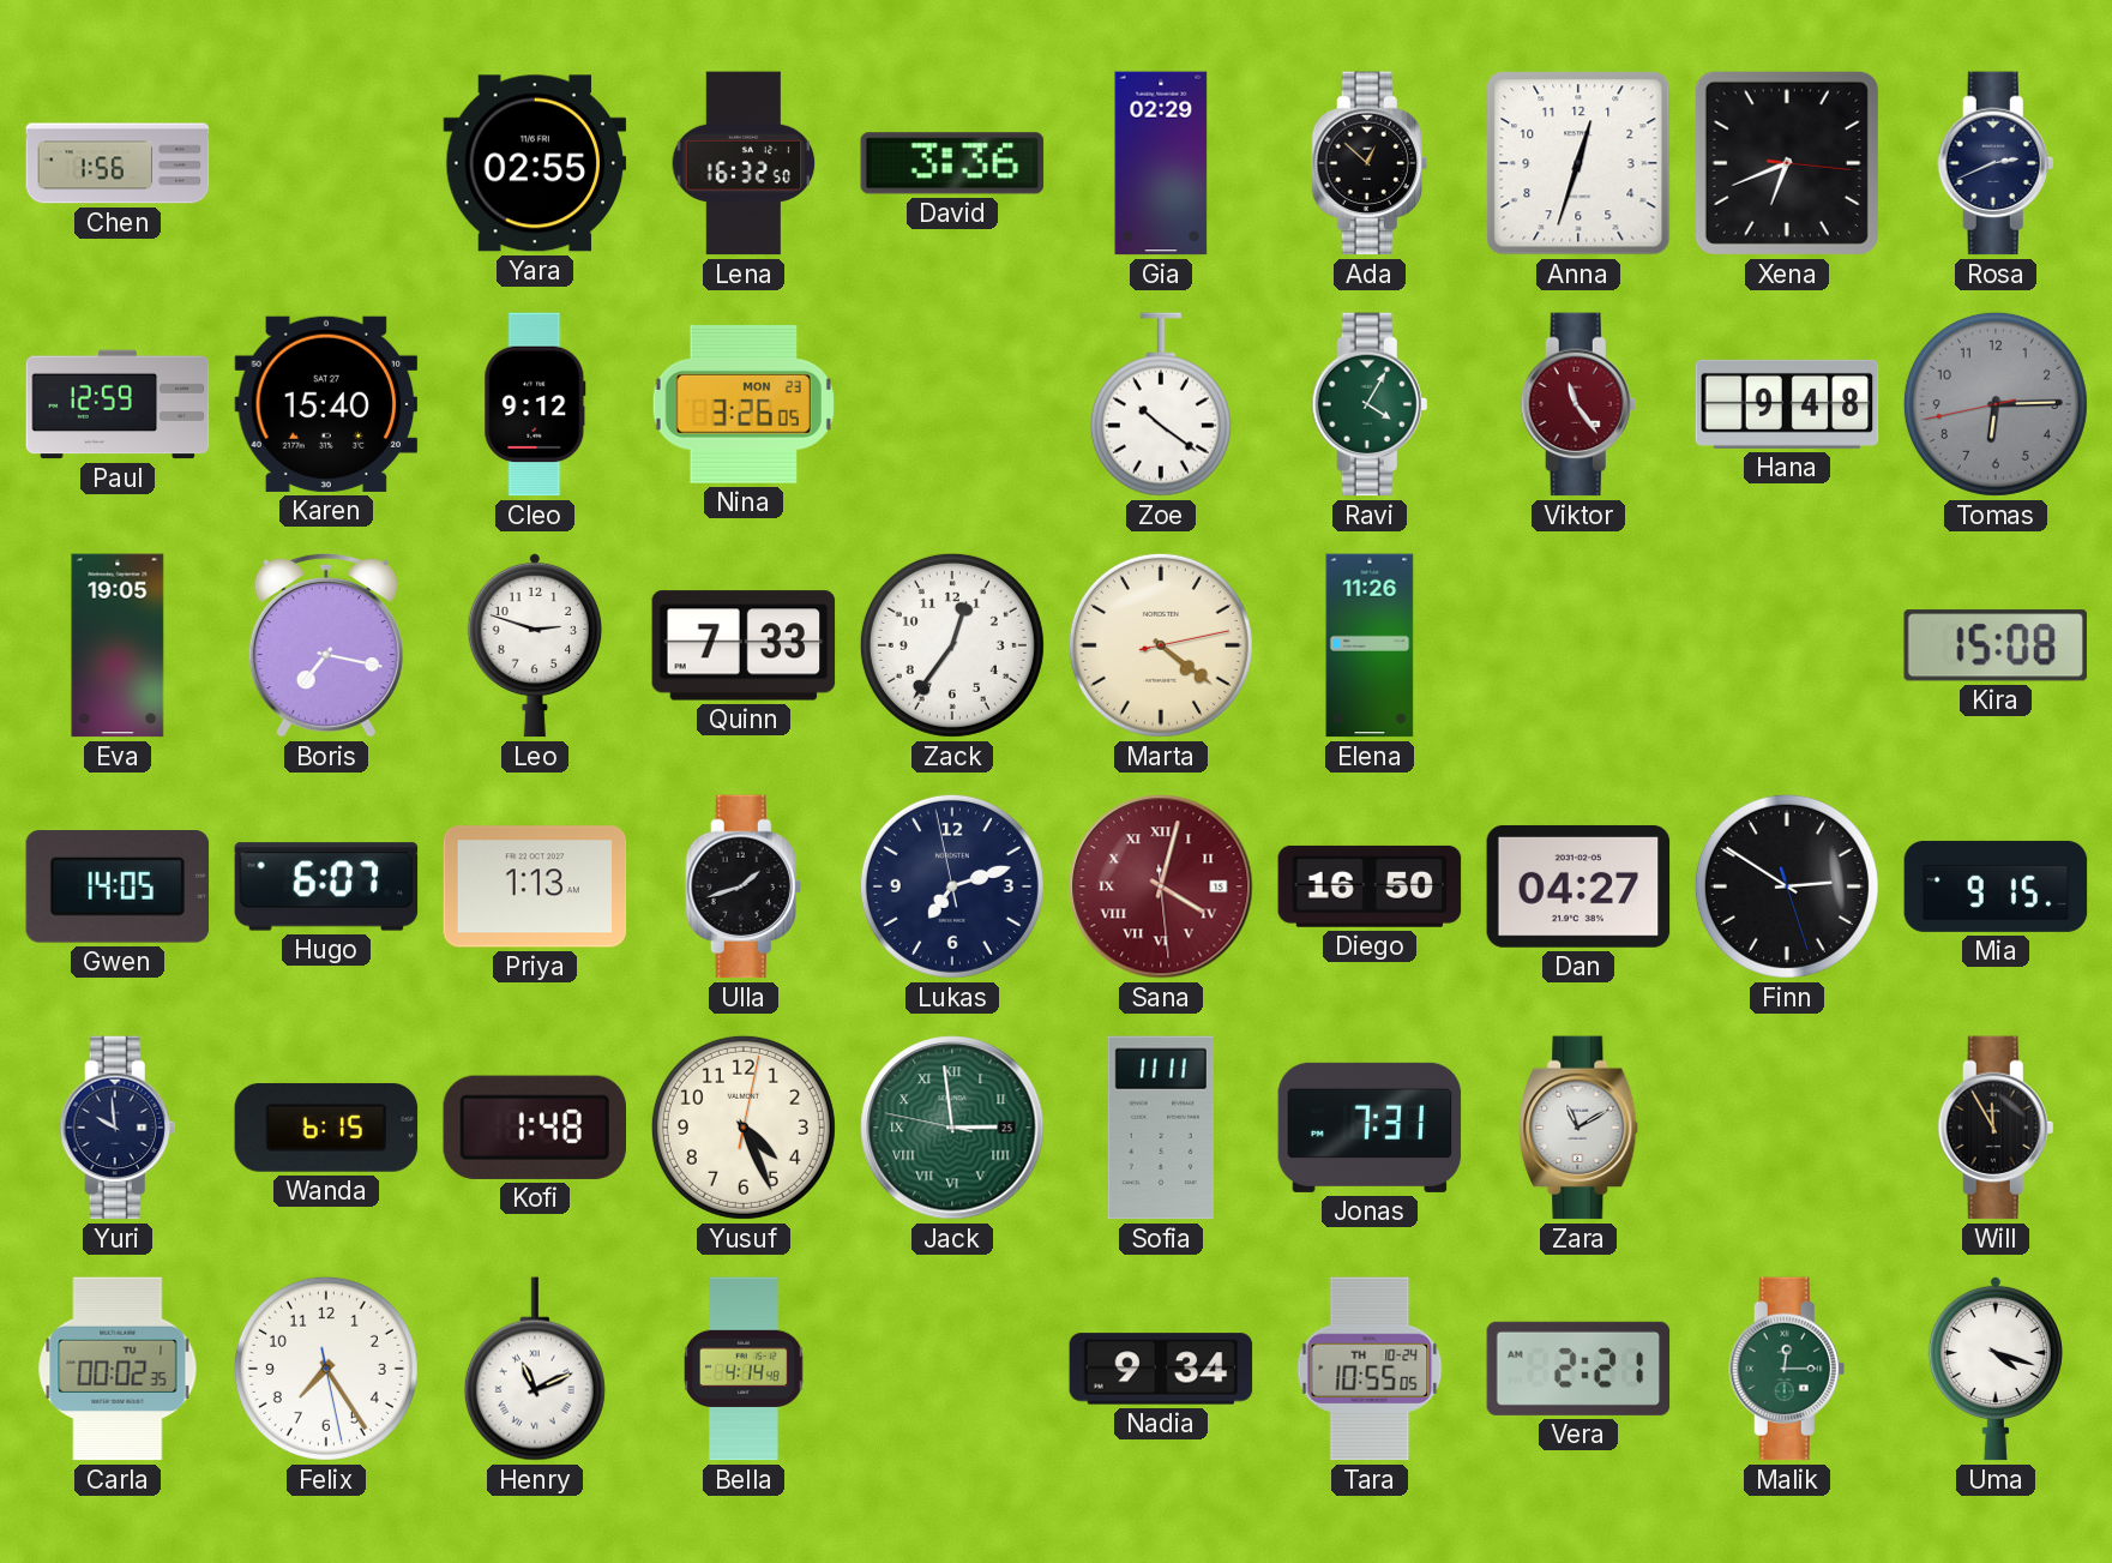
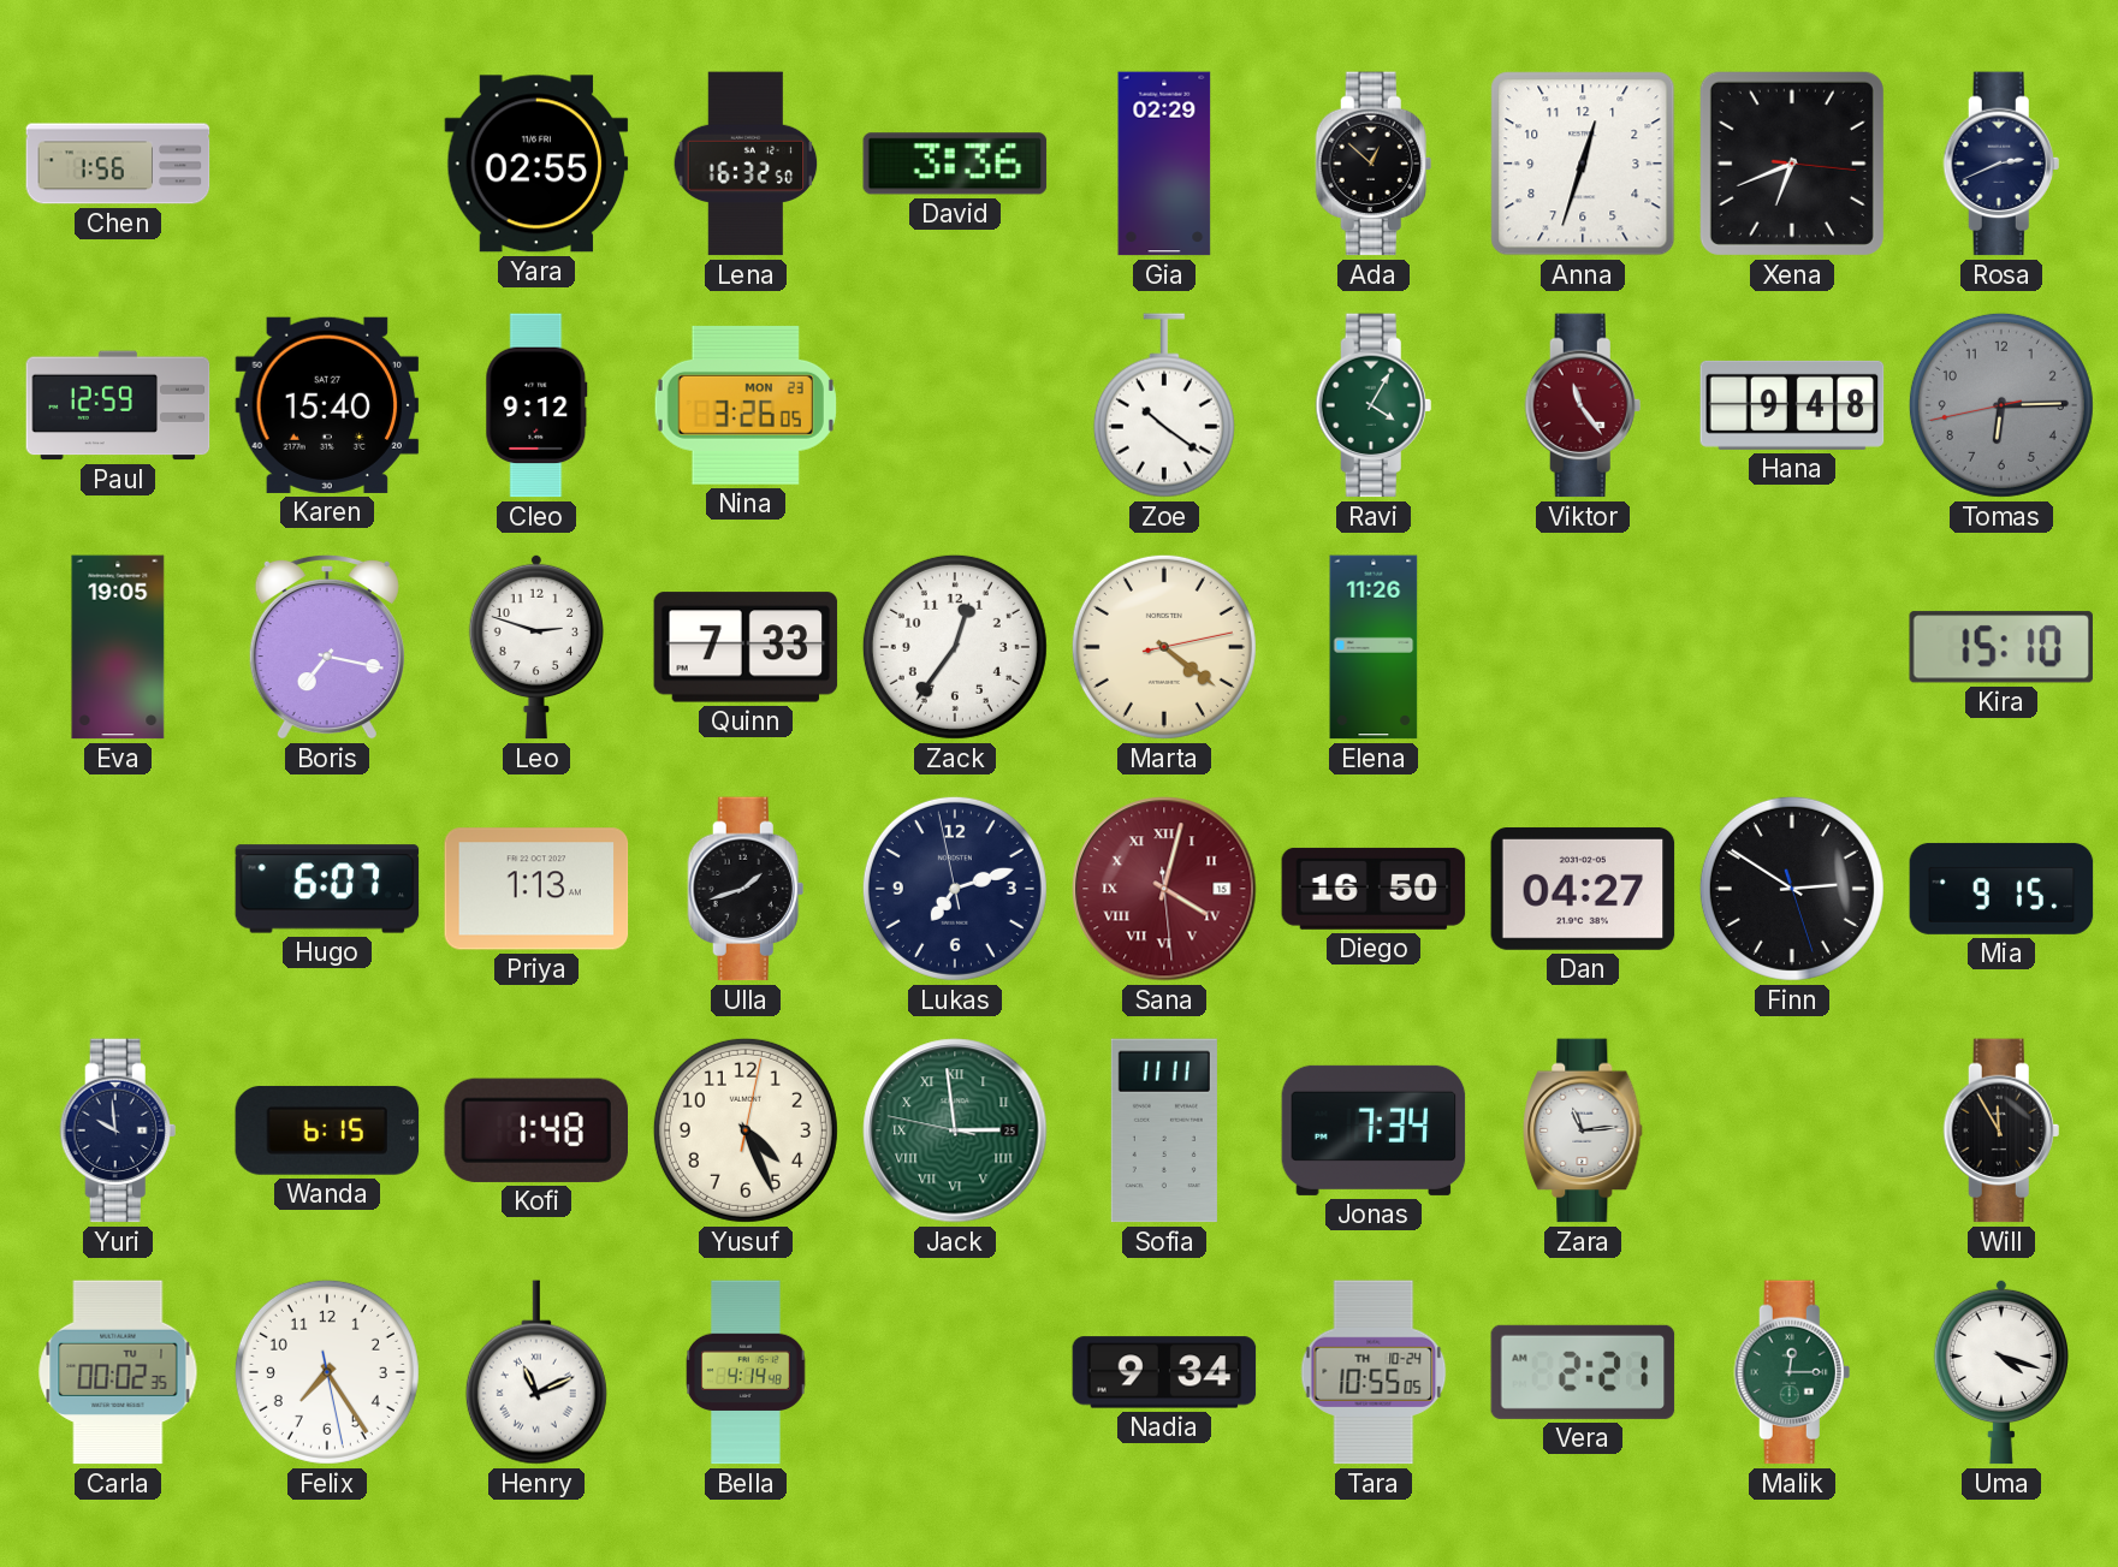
Kira: 15:08 -> 15:10 (2001, 647)
Gwen: 14:05 -> none (118, 888)
Jonas: 7:31 -> 7:34 (1374, 1130)
Zara: 11:10 -> 11:14 (1583, 1130)
